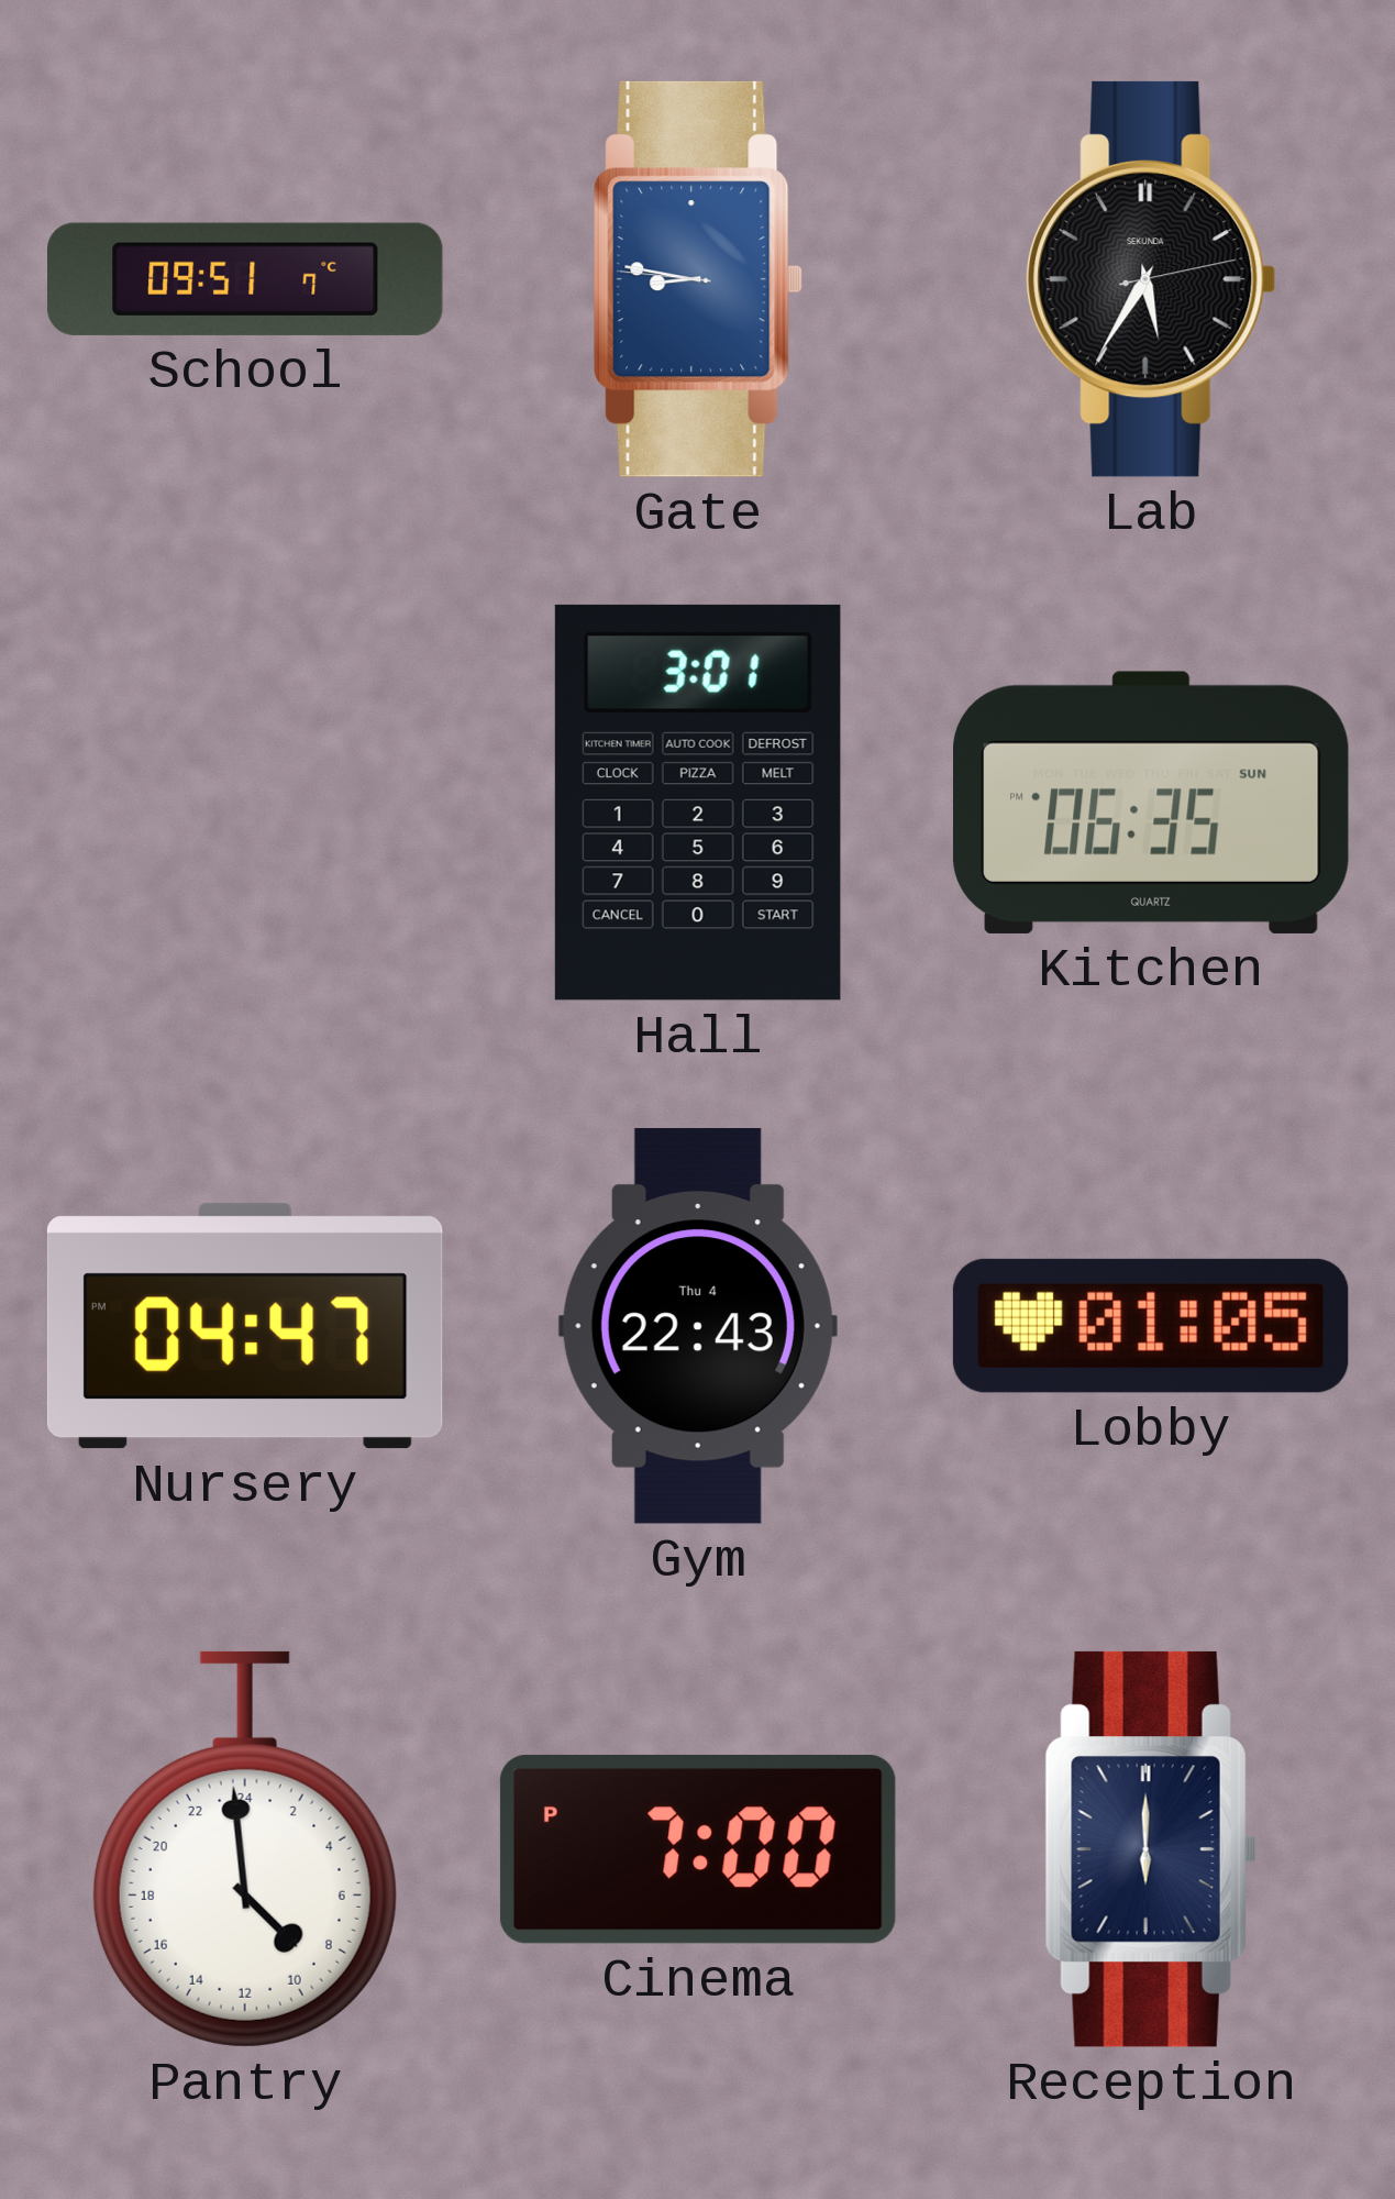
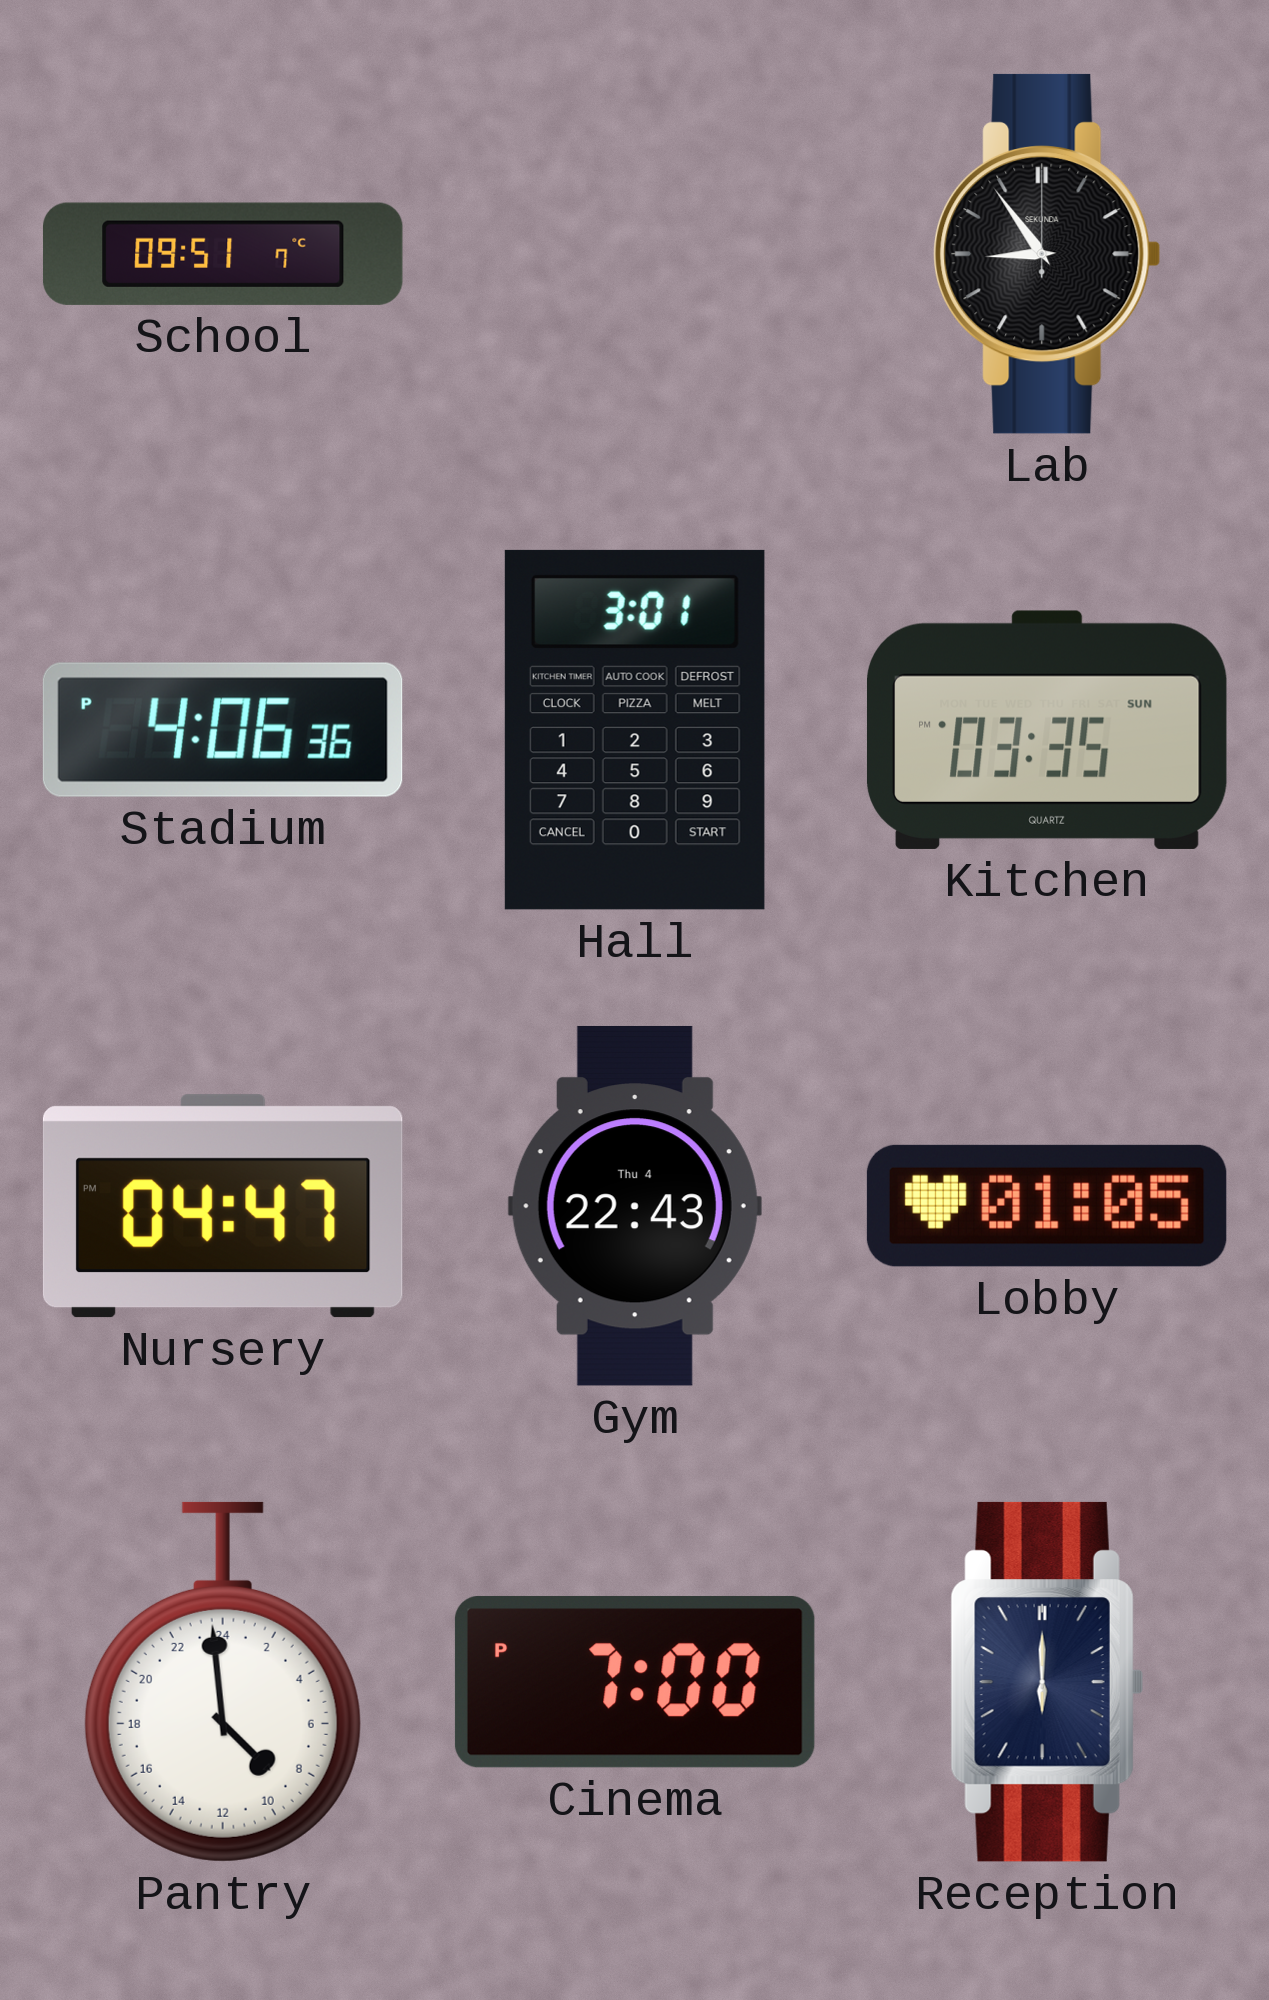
Gate: 8:46 -> none (698, 279)
Lab: 5:35 -> 8:54 (1047, 254)
Stadium: none -> 4:06 (223, 730)
Kitchen: 06:35 -> 03:35 (1047, 730)
